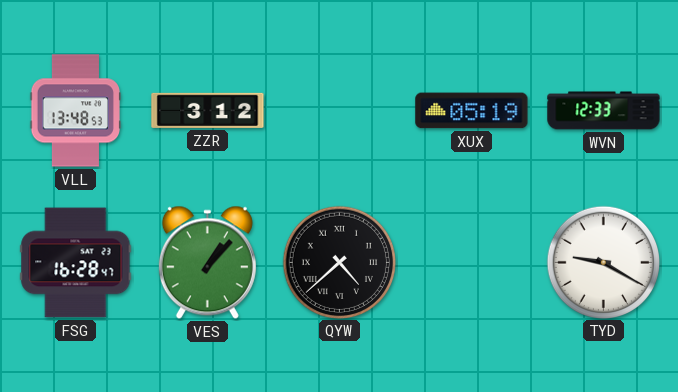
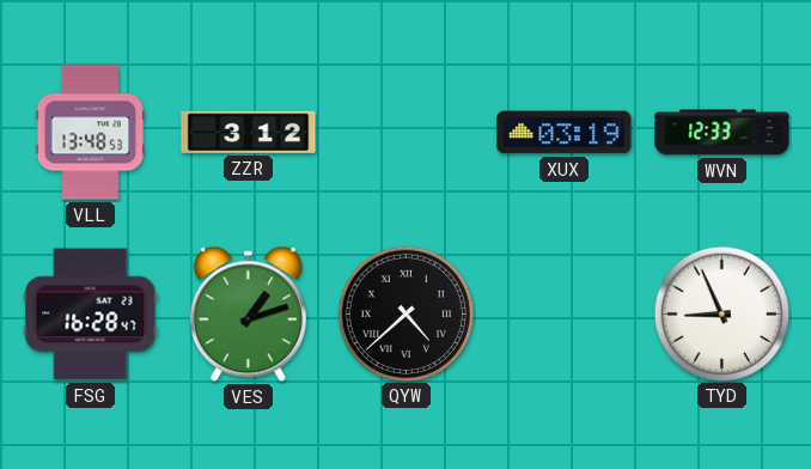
XUX: 05:19 -> 03:19 (565, 133)
VES: 1:07 -> 1:12 (248, 315)
TYD: 9:20 -> 8:56 (721, 313)
